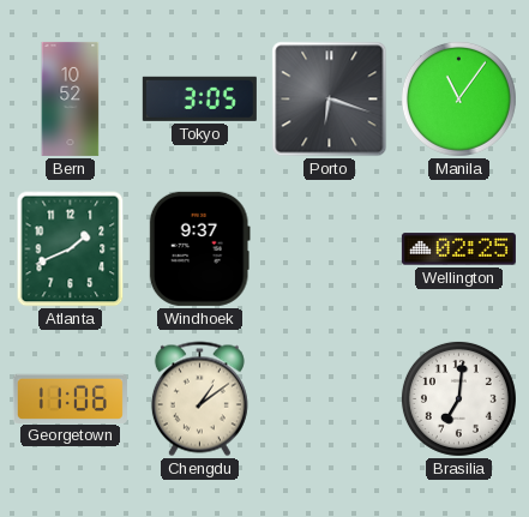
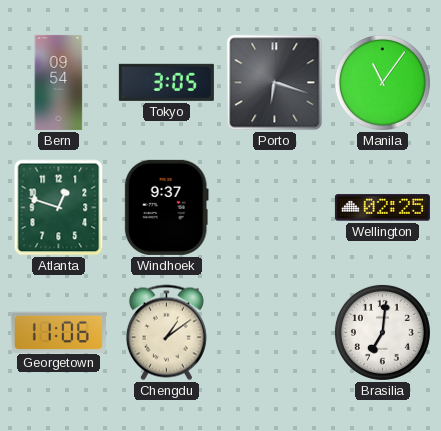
Bern: 10:52 -> 09:54 (59, 82)
Atlanta: 1:41 -> 12:48 (59, 208)
